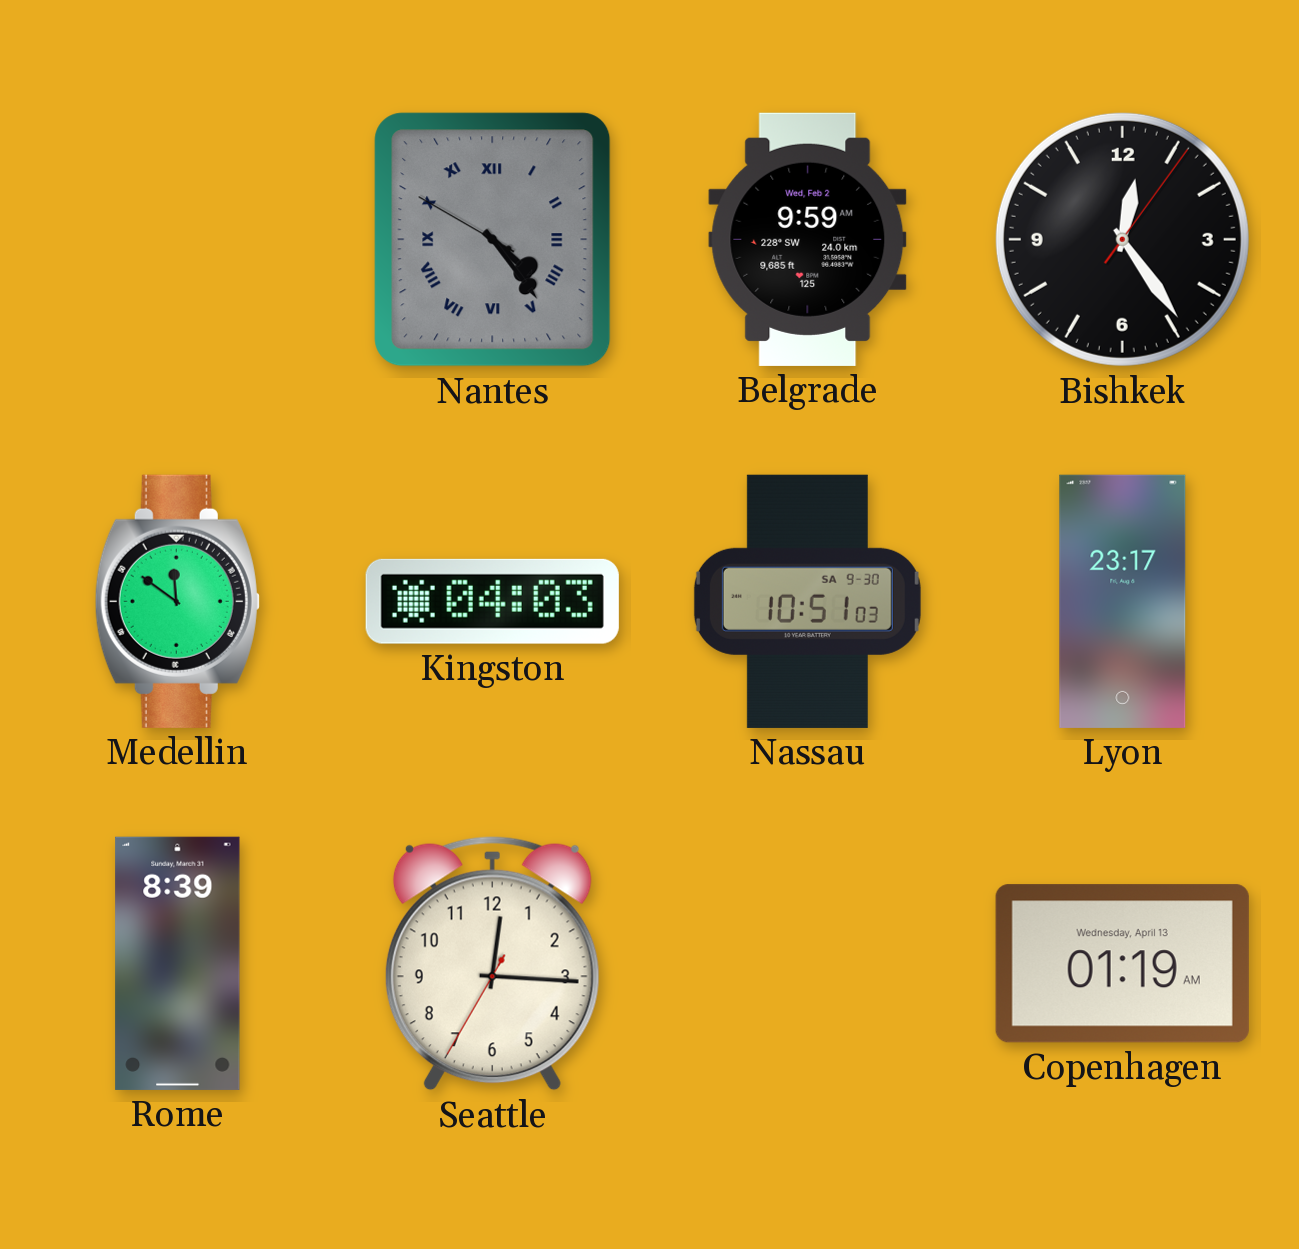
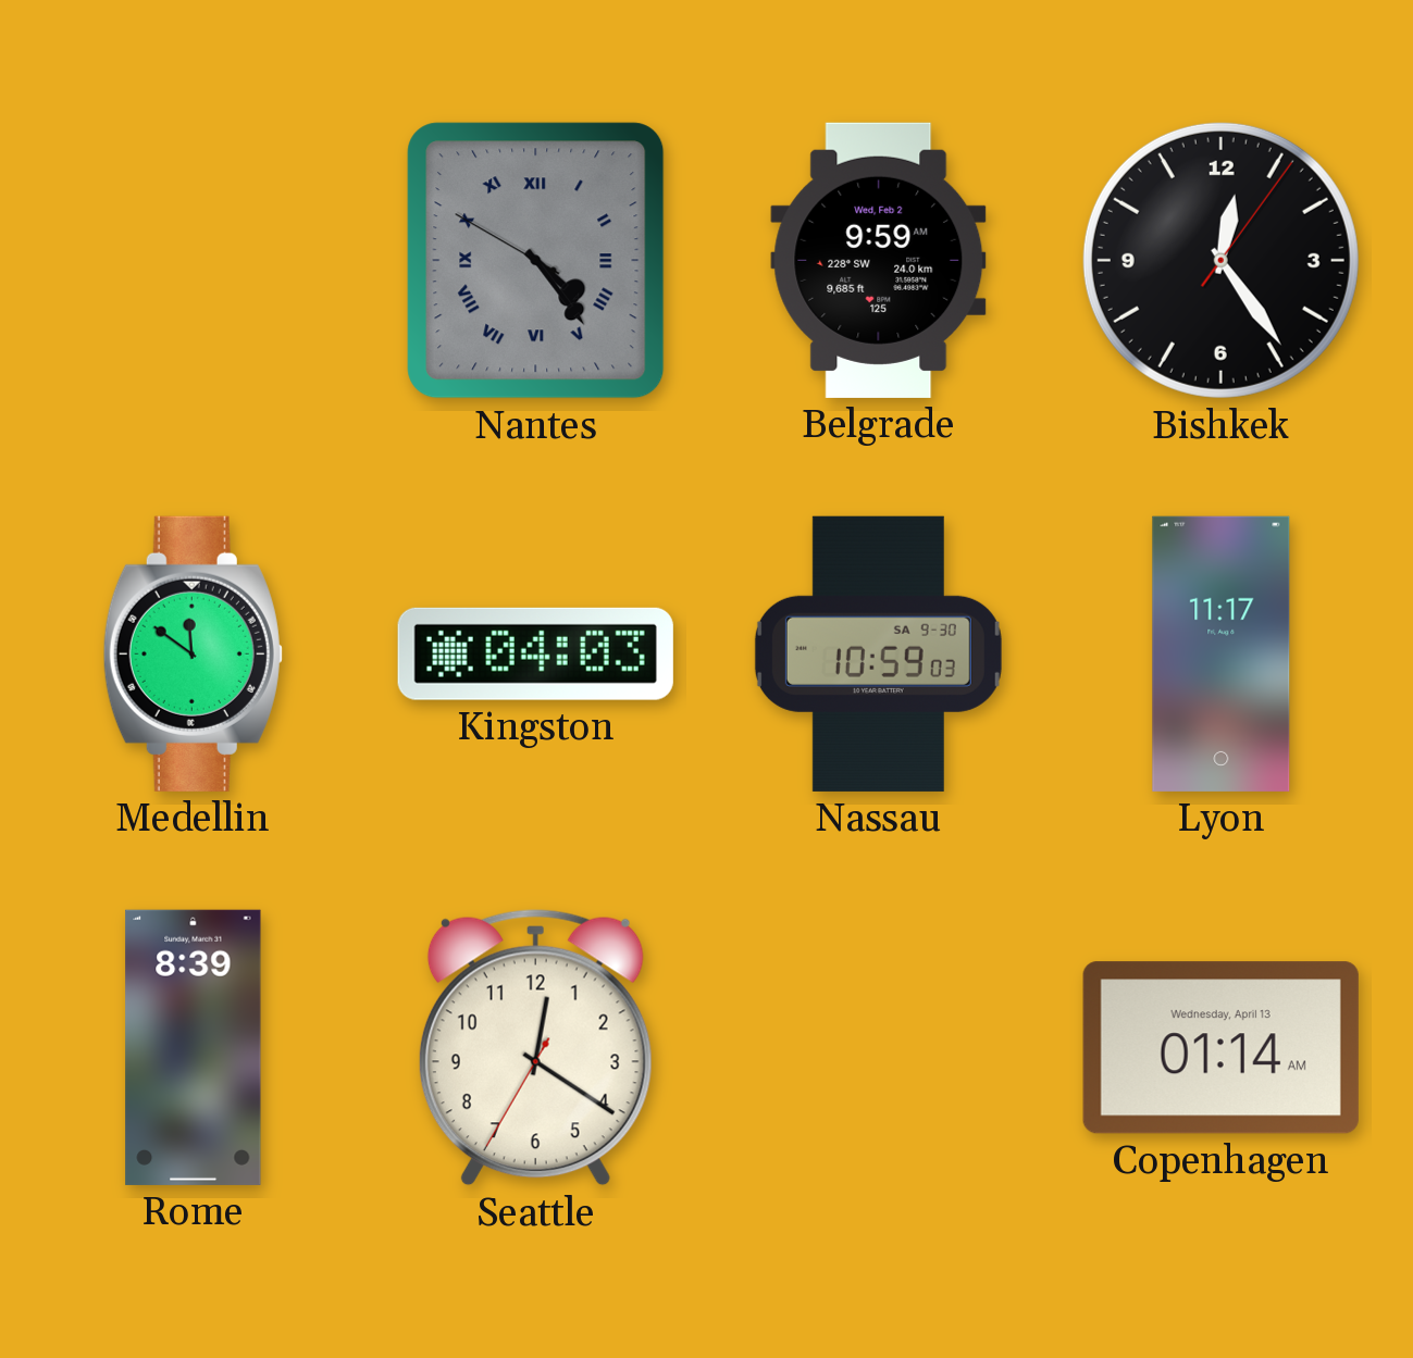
Nassau: 10:51 -> 10:59 (878, 653)
Lyon: 23:17 -> 11:17 (1222, 653)
Seattle: 12:15 -> 12:20 (535, 1048)
Copenhagen: 01:19 -> 01:14 (1220, 1048)
